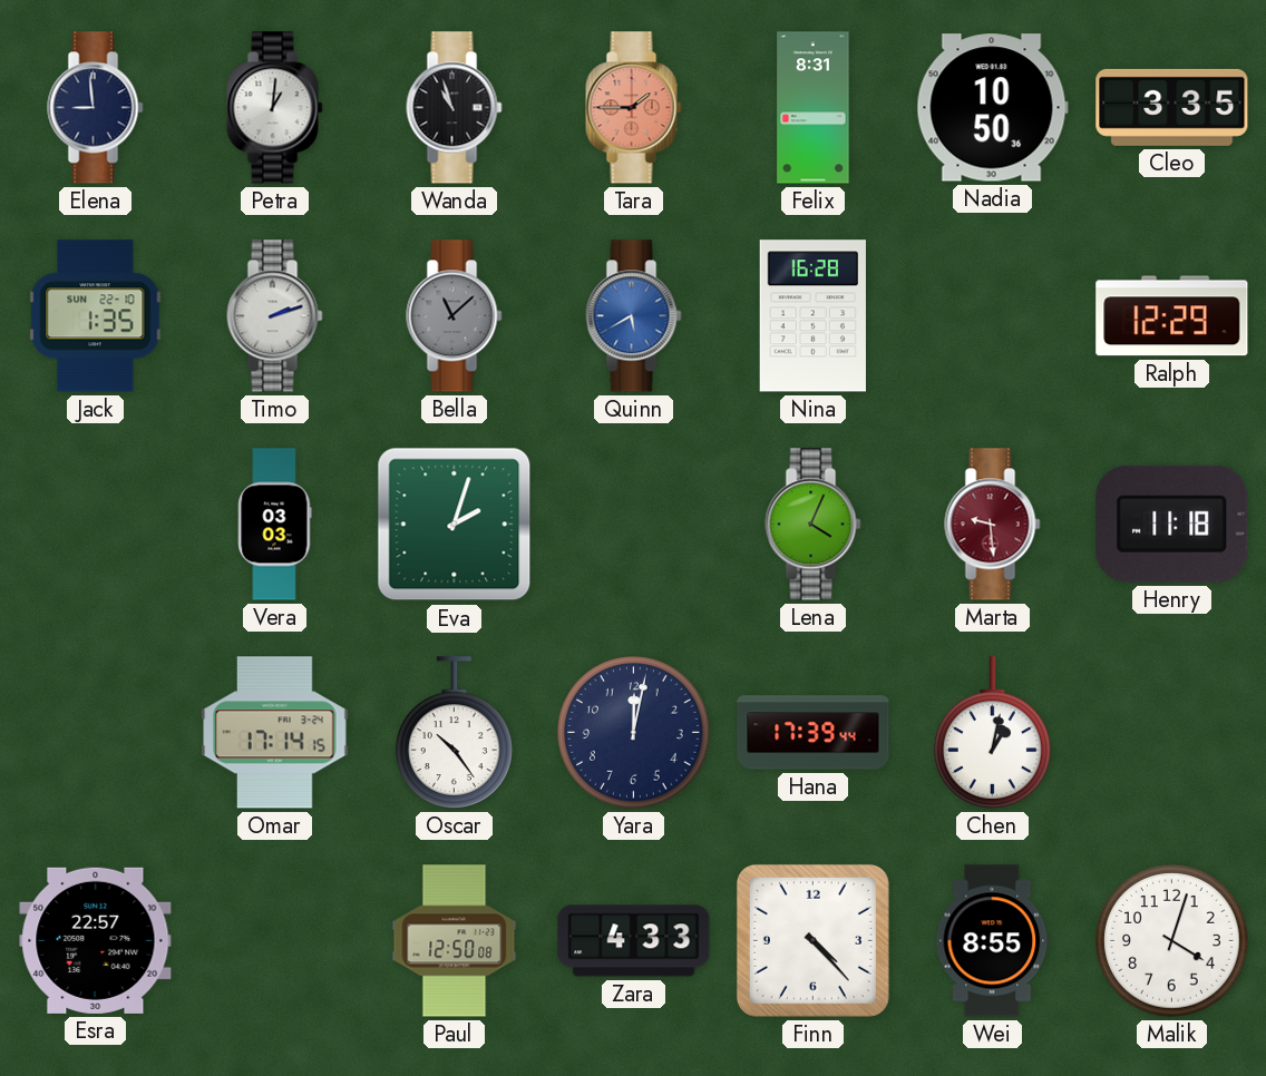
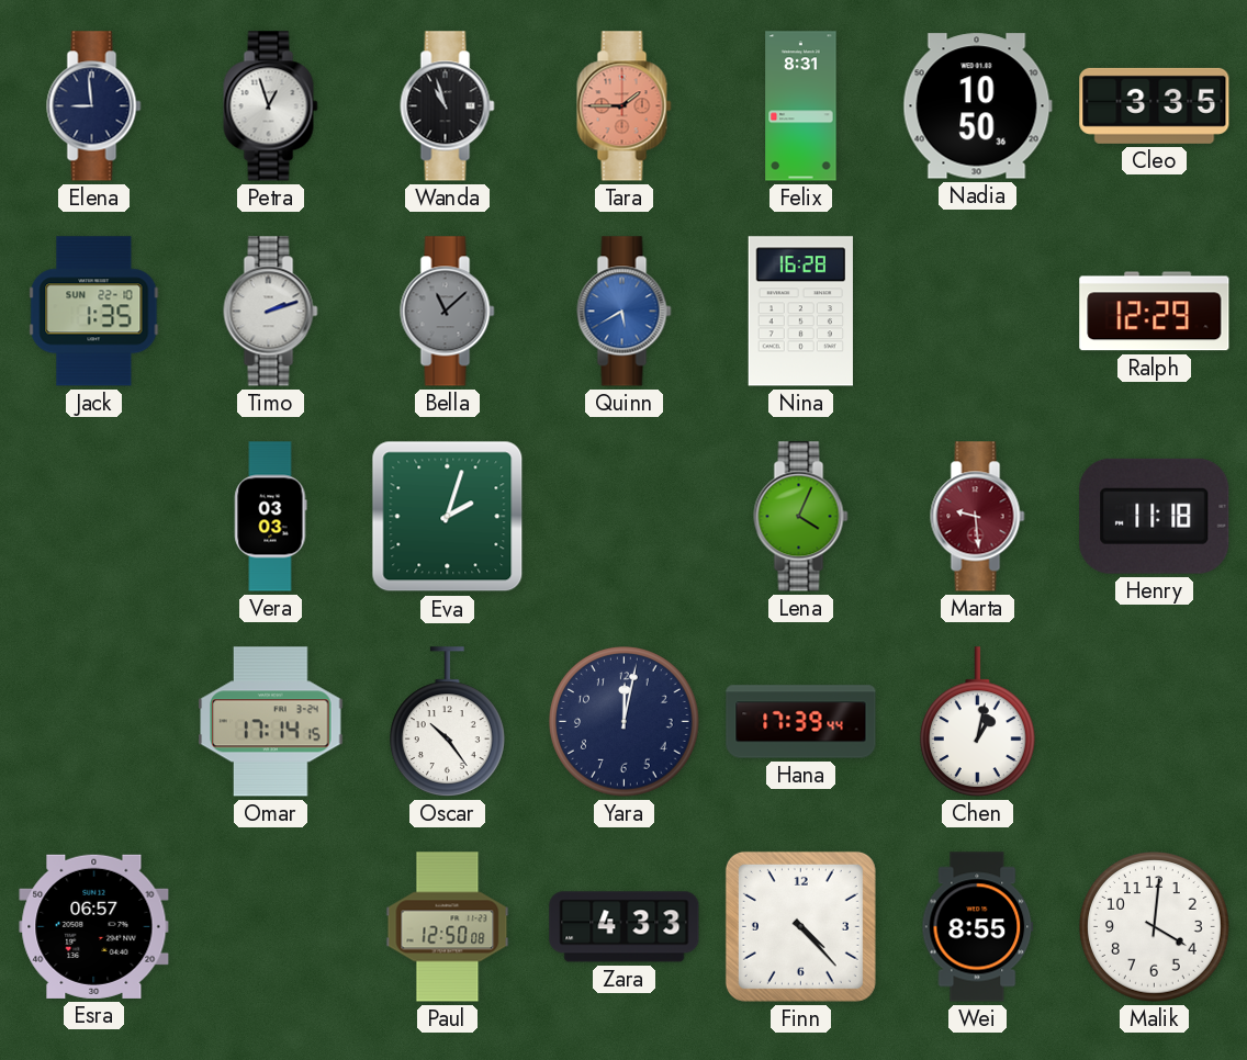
Petra: 1:01 -> 12:57 (271, 106)
Esra: 22:57 -> 06:57 (94, 926)
Malik: 4:03 -> 4:01 (1155, 927)
